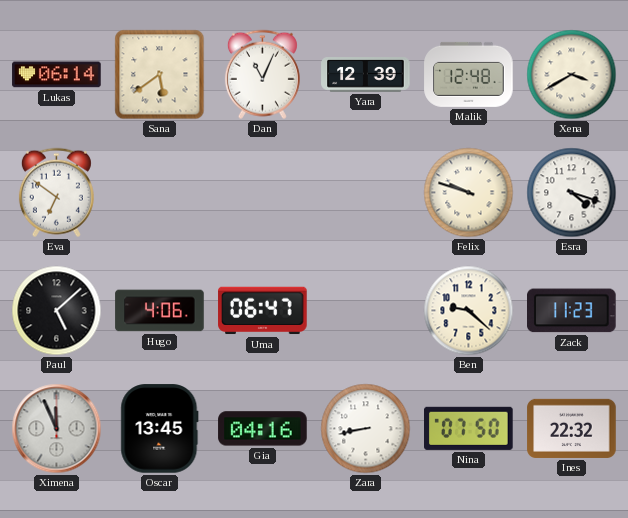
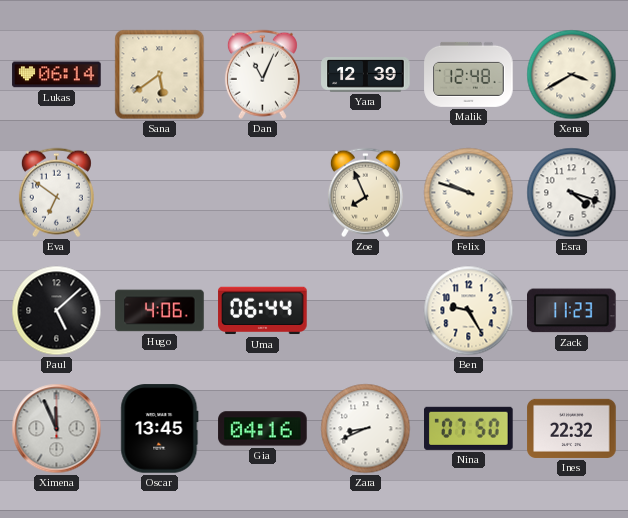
Zoe: none -> 7:56 (365, 193)
Uma: 06:47 -> 06:44 (263, 311)
Ben: 9:22 -> 9:25 (469, 311)
Zara: 8:43 -> 8:41 (366, 429)
